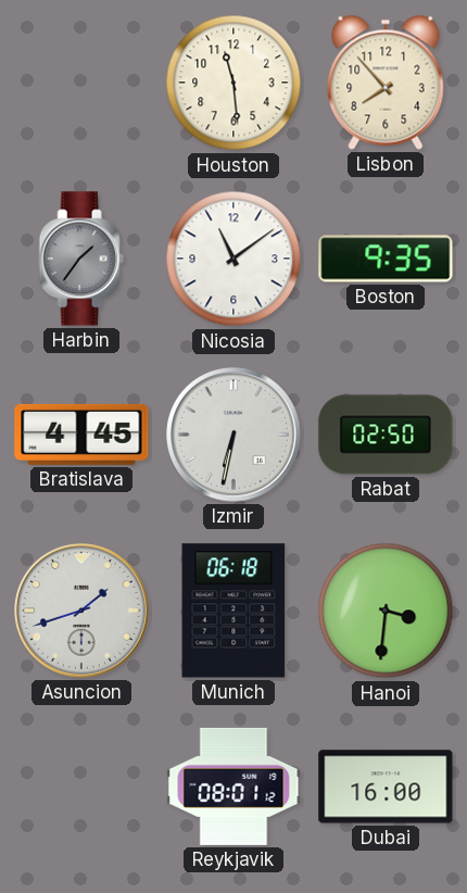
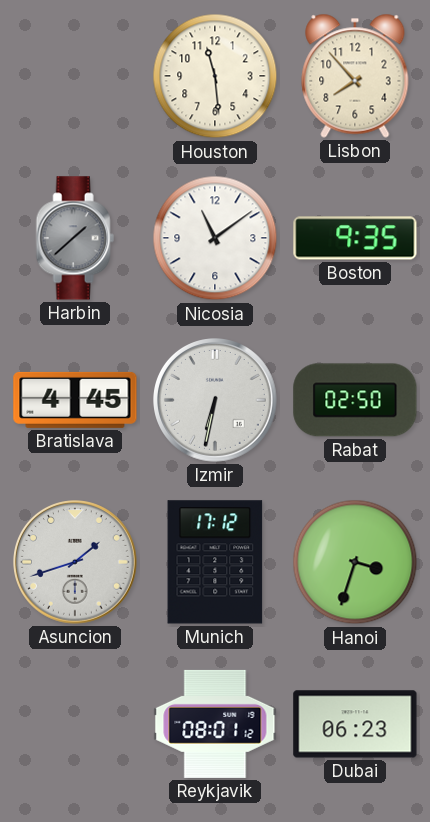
Harbin: 1:36 -> 1:38 (75, 238)
Munich: 06:18 -> 17:12 (215, 562)
Hanoi: 3:31 -> 3:33 (355, 562)
Dubai: 16:00 -> 06:23 (355, 724)
